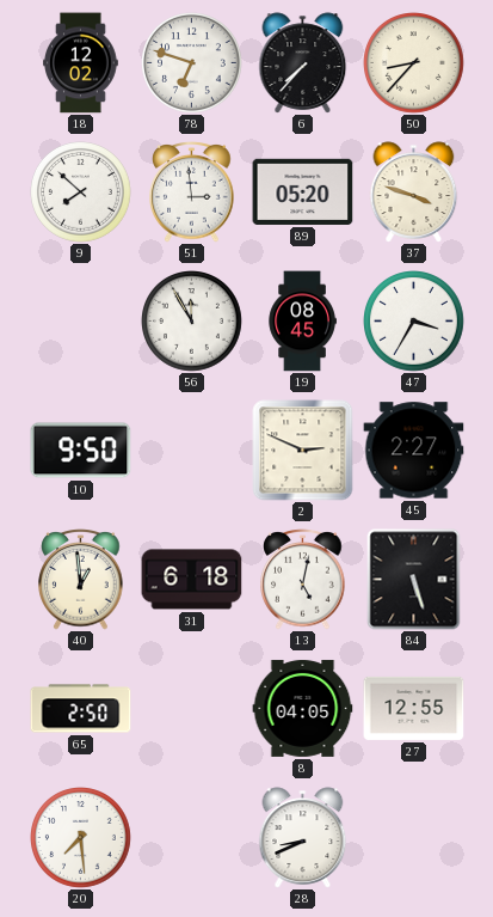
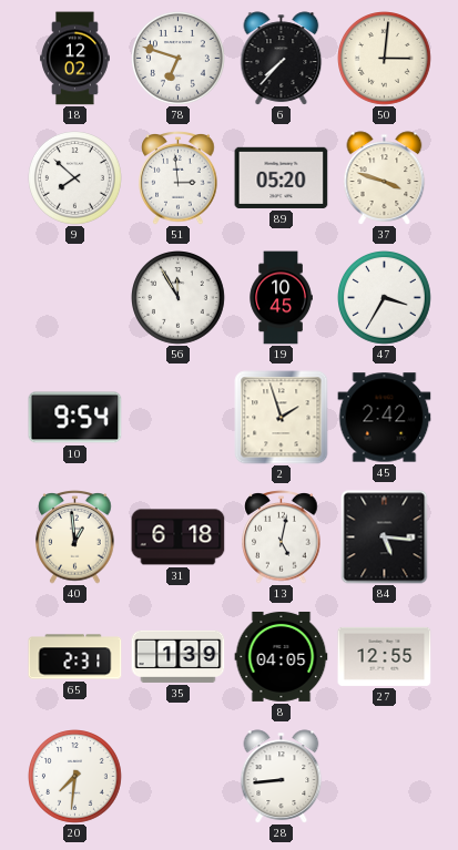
50: 8:37 -> 3:01 (385, 59)
19: 08:45 -> 10:45 (281, 298)
10: 9:50 -> 9:54 (75, 418)
2: 2:49 -> 1:57 (282, 418)
45: 2:27 -> 2:42 (385, 418)
84: 5:27 -> 5:16 (385, 537)
65: 2:50 -> 2:31 (75, 657)
35: none -> 1:39 (179, 656)
20: 7:29 -> 7:31 (75, 777)
28: 8:41 -> 8:44 (282, 777)
